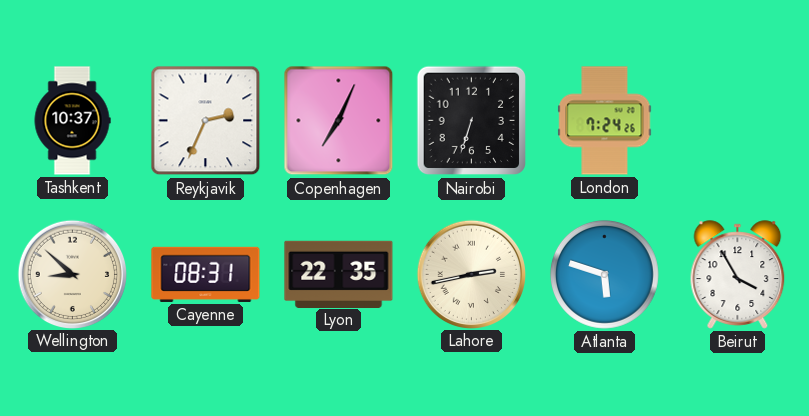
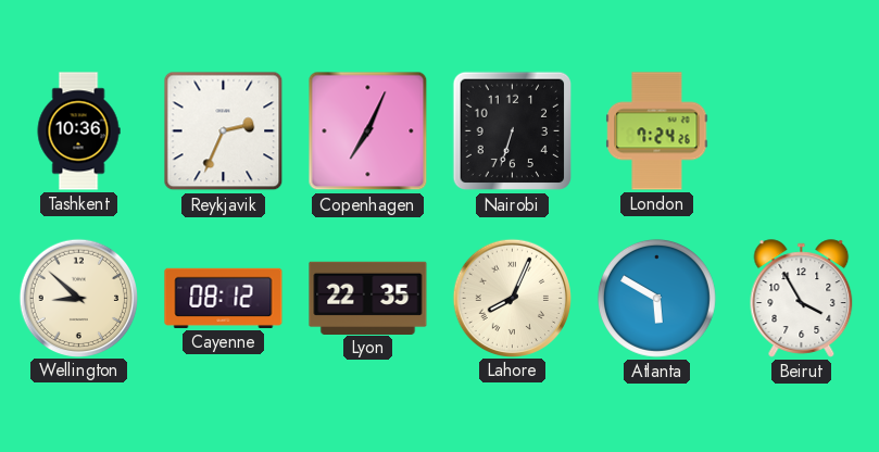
Tashkent: 10:37 -> 10:36 (78, 131)
Cayenne: 08:31 -> 08:12 (224, 298)
Lahore: 2:43 -> 8:04 (512, 298)
Atlanta: 5:48 -> 5:50 (656, 298)
